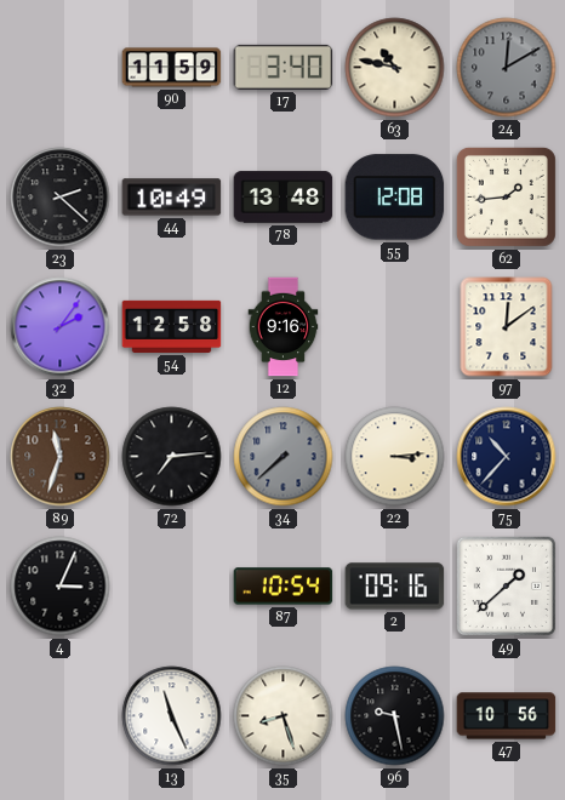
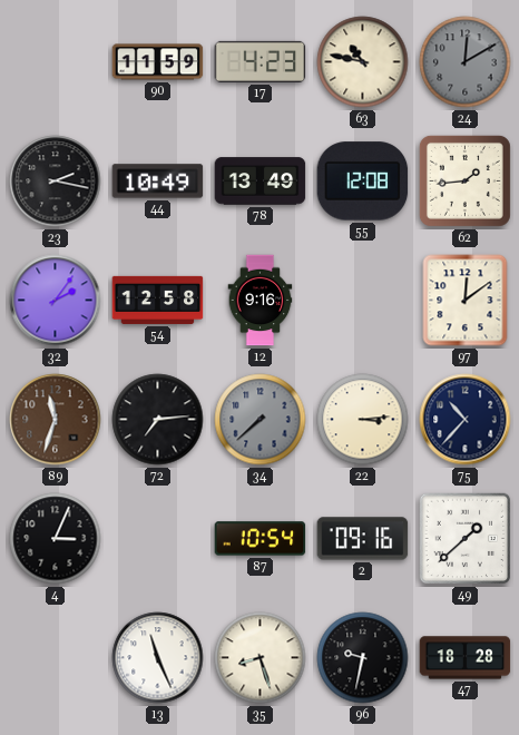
17: 3:40 -> 4:23 (261, 61)
23: 2:22 -> 2:17 (56, 182)
78: 13:48 -> 13:49 (261, 182)
96: 9:28 -> 9:32 (363, 658)
47: 10:56 -> 18:28 (466, 658)
